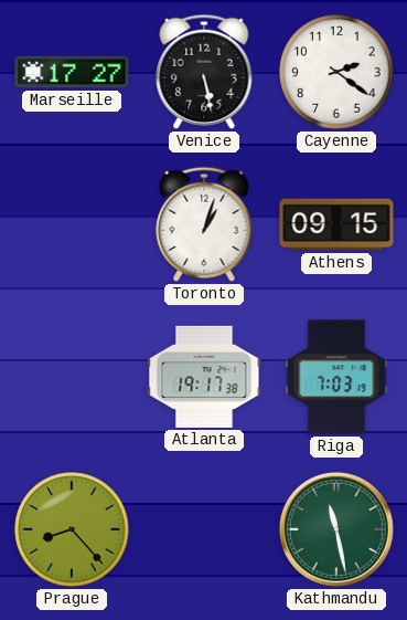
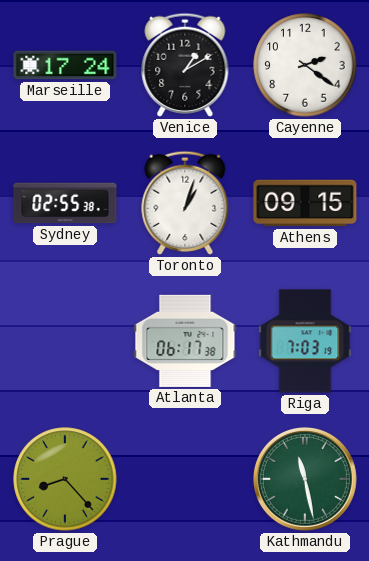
Marseille: 17:27 -> 17:24 (65, 65)
Venice: 5:28 -> 1:10 (185, 65)
Sydney: none -> 02:55 (65, 203)
Atlanta: 19:17 -> 06:17 (185, 341)
